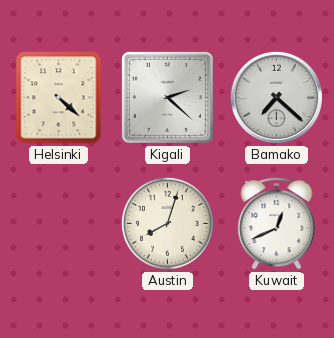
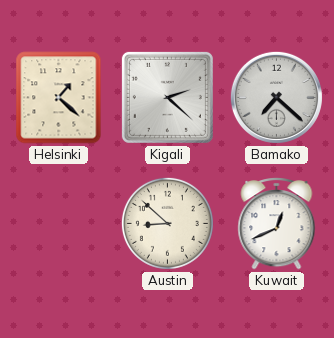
Helsinki: 4:22 -> 1:22 (59, 98)
Austin: 8:03 -> 8:52 (167, 223)
